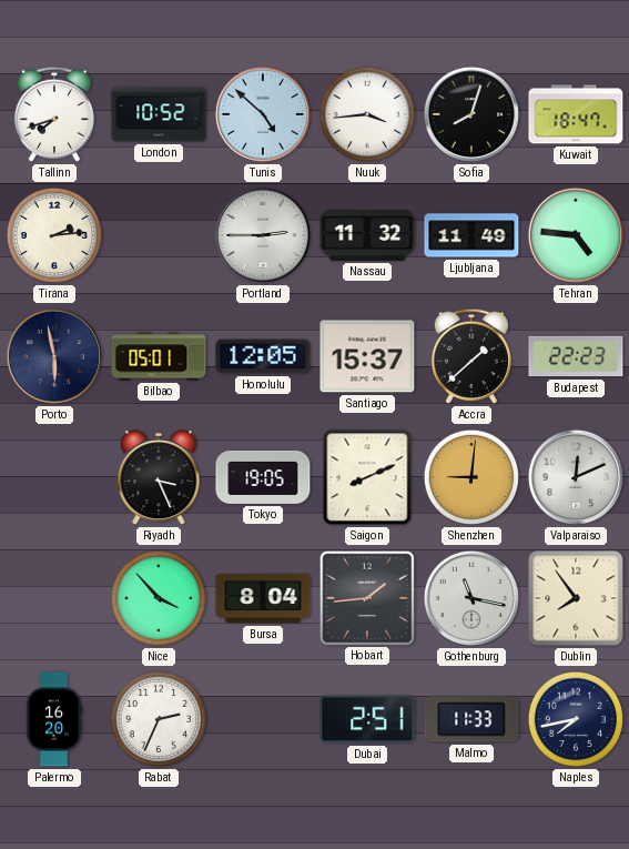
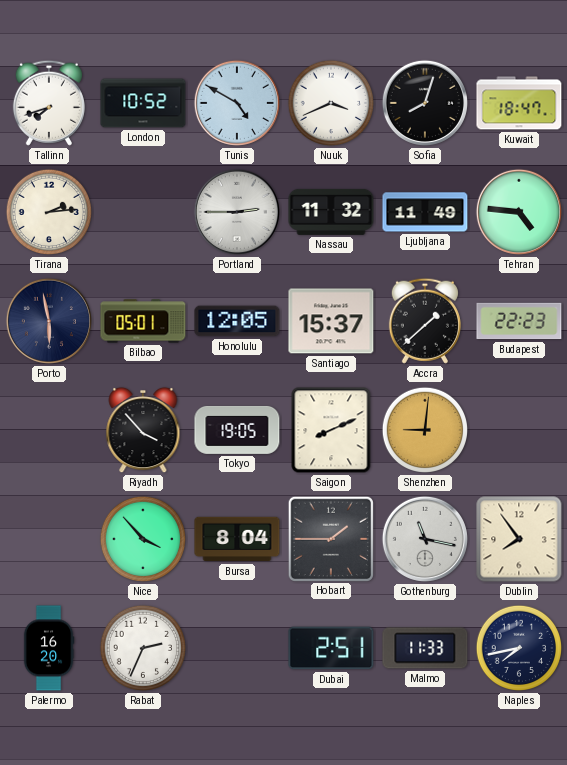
Tunis: 4:52 -> 4:50 (237, 103)
Nuuk: 3:44 -> 3:41 (331, 103)
Riyadh: 3:26 -> 3:53 (143, 430)
Valparaiso: 12:11 -> none (576, 477)
Hobart: 1:44 -> 1:45 (330, 538)
